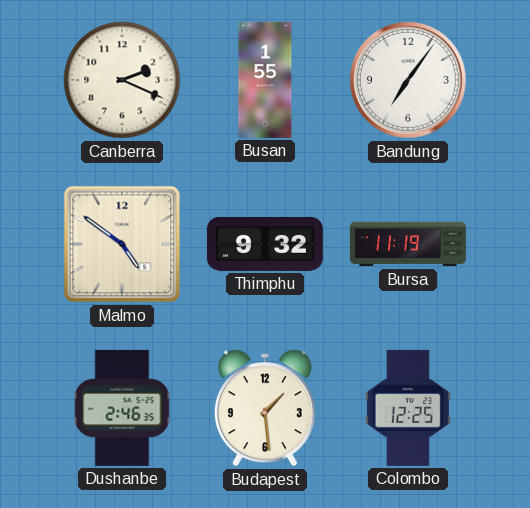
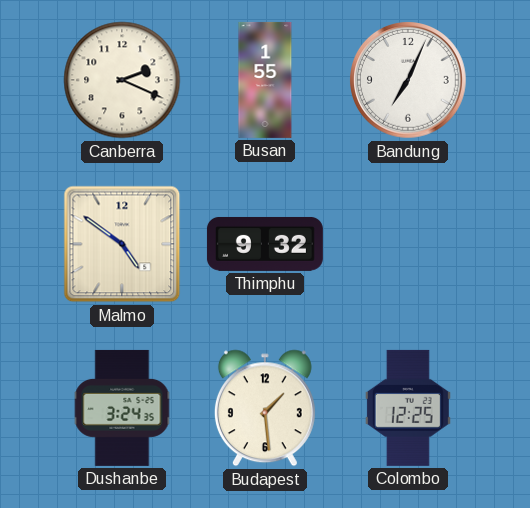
Bandung: 7:06 -> 7:04 (409, 81)
Bursa: 11:19 -> none (408, 244)
Dushanbe: 2:46 -> 3:24 (122, 408)
